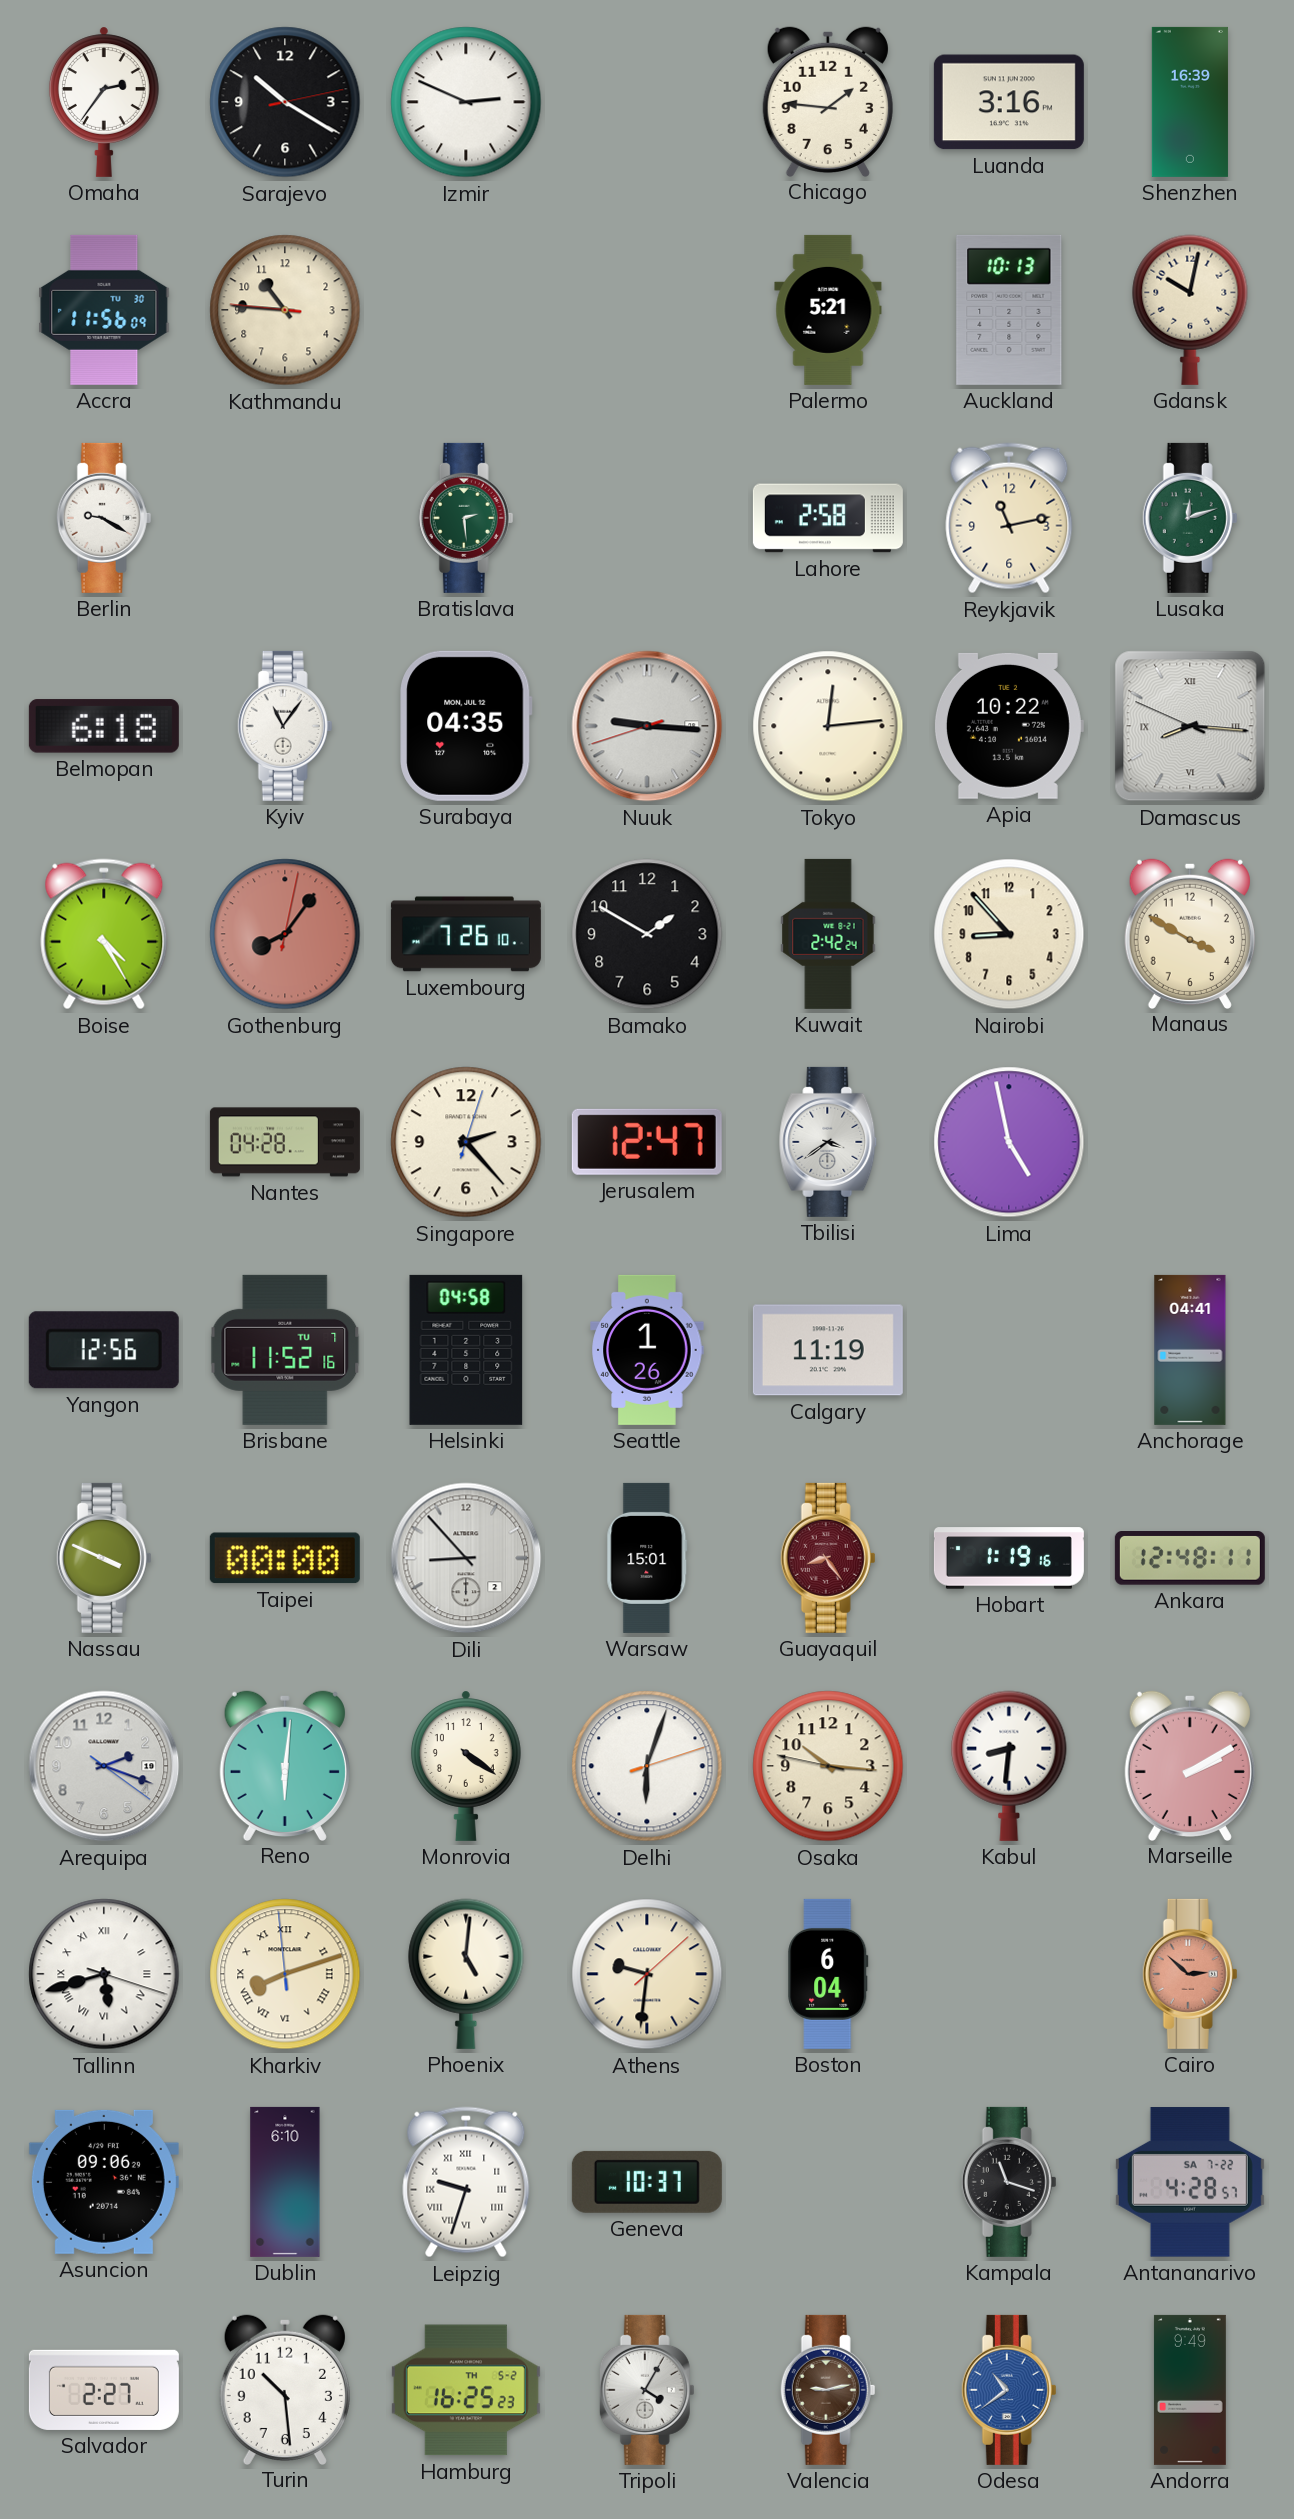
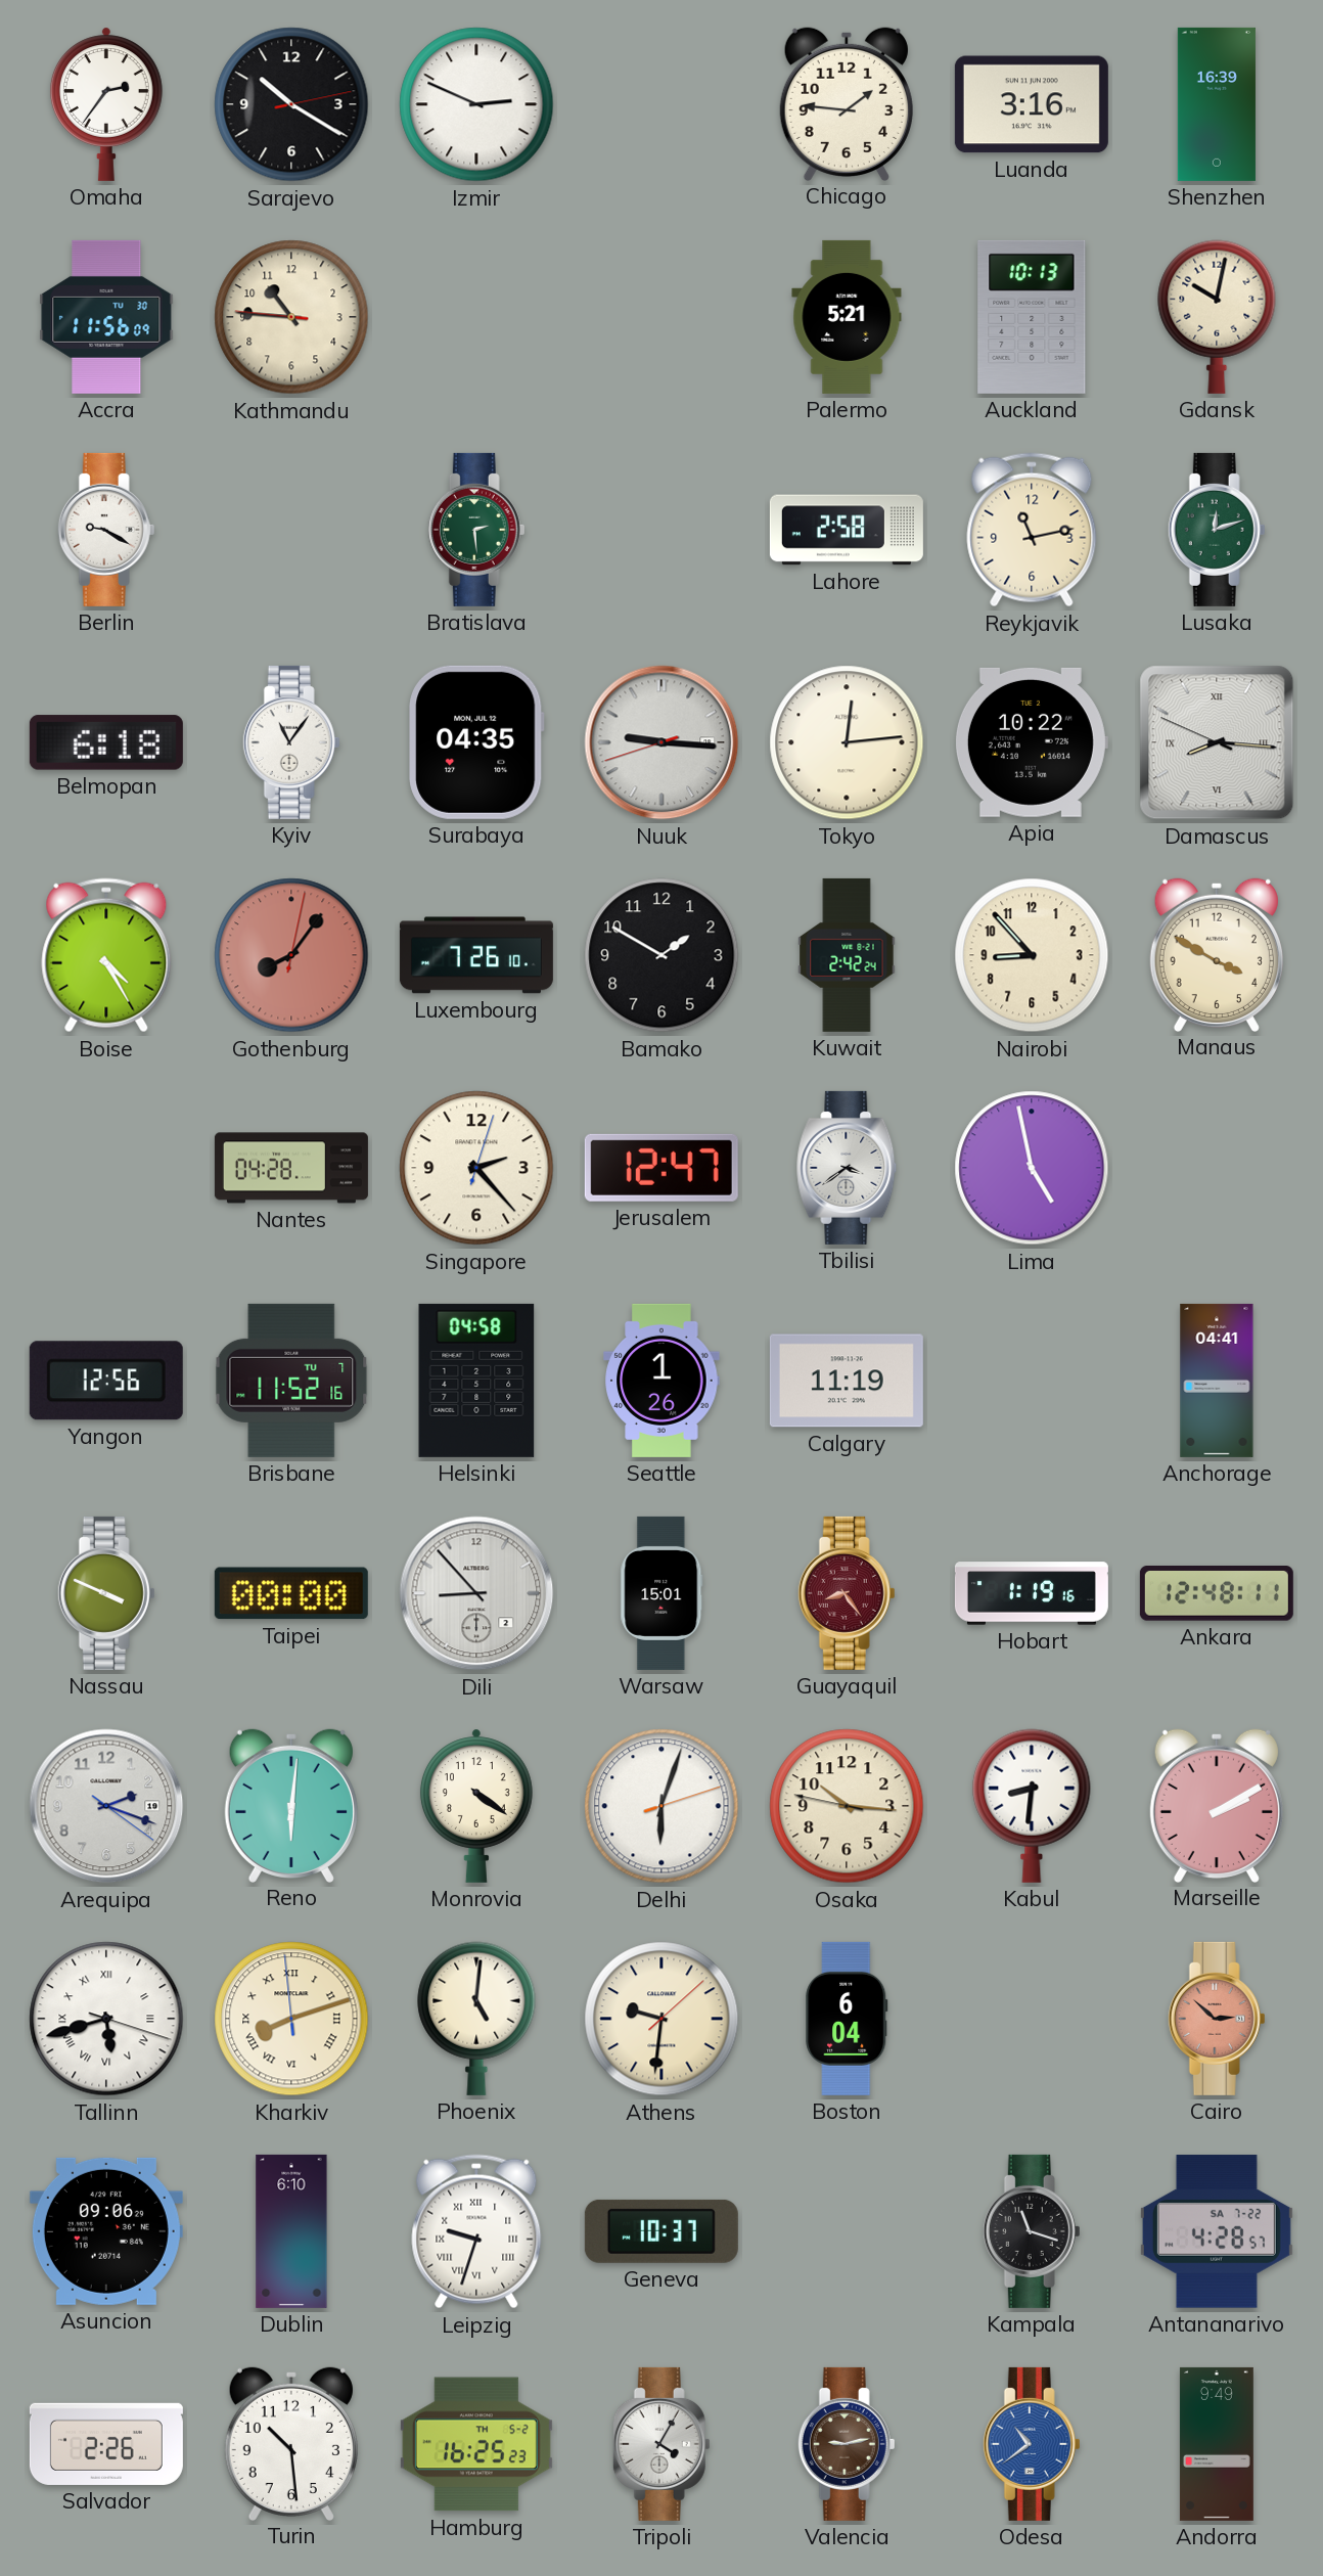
Salvador: 2:27 -> 2:26 (106, 2444)
